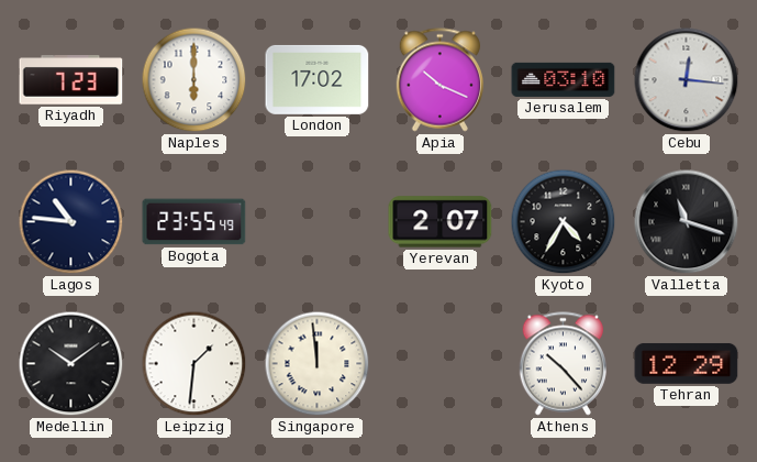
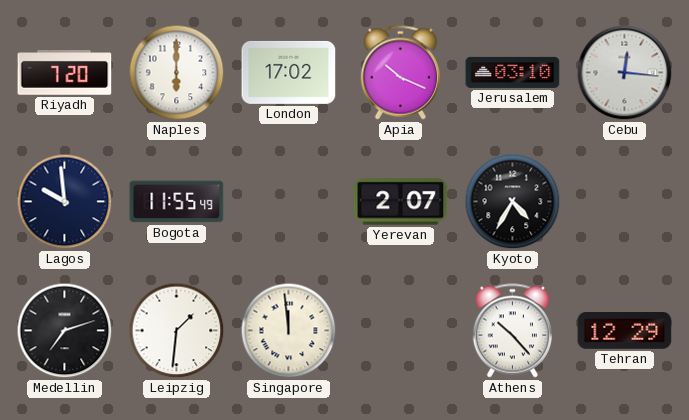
Riyadh: 7:23 -> 7:20 (65, 73)
Lagos: 10:46 -> 9:59 (65, 202)
Bogota: 23:55 -> 11:55 (177, 202)
Valletta: 11:18 -> none (687, 222)
Medellin: 10:09 -> 7:12 (65, 331)
